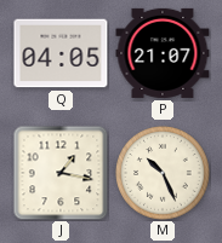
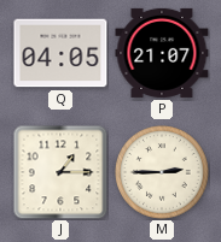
J: 1:17 -> 1:15 (60, 172)
M: 10:26 -> 2:45 (162, 172)
